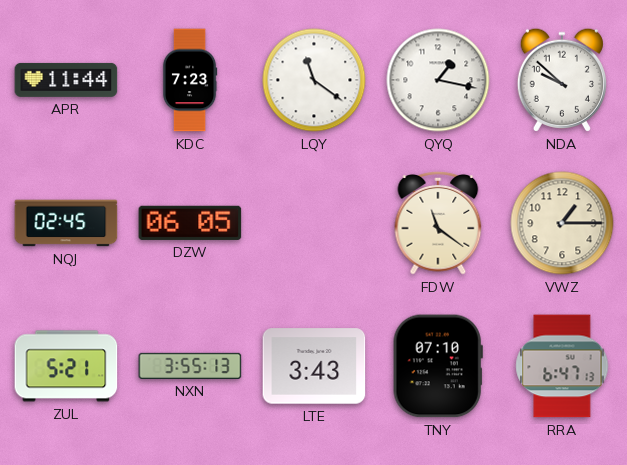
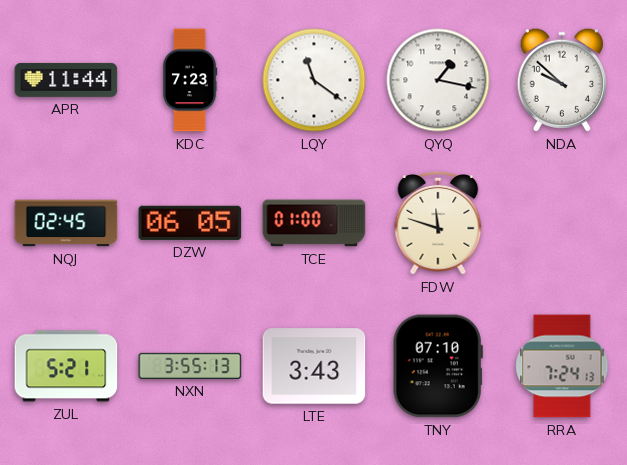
TCE: none -> 01:00 (314, 223)
FDW: 11:21 -> 11:48 (438, 223)
VWZ: 1:15 -> none (562, 223)
RRA: 6:47 -> 7:24 (562, 366)
